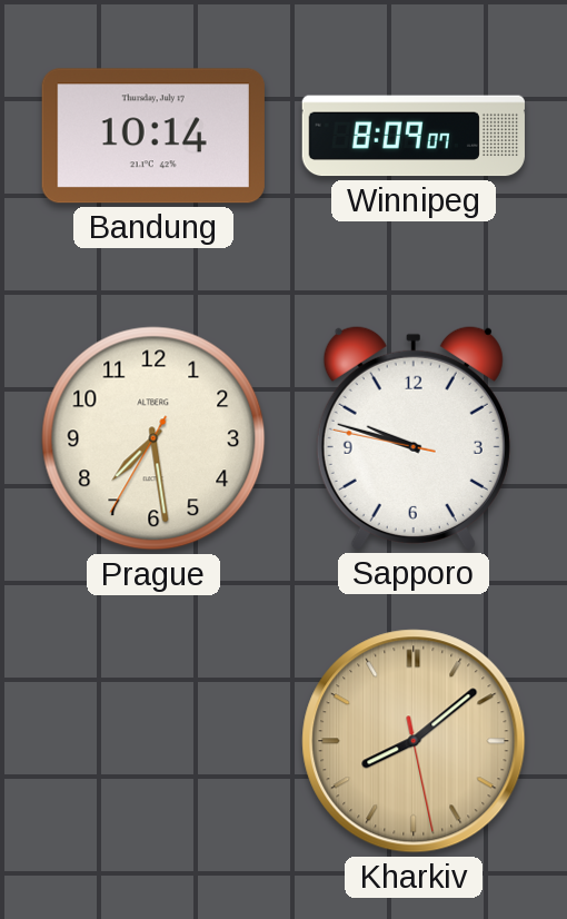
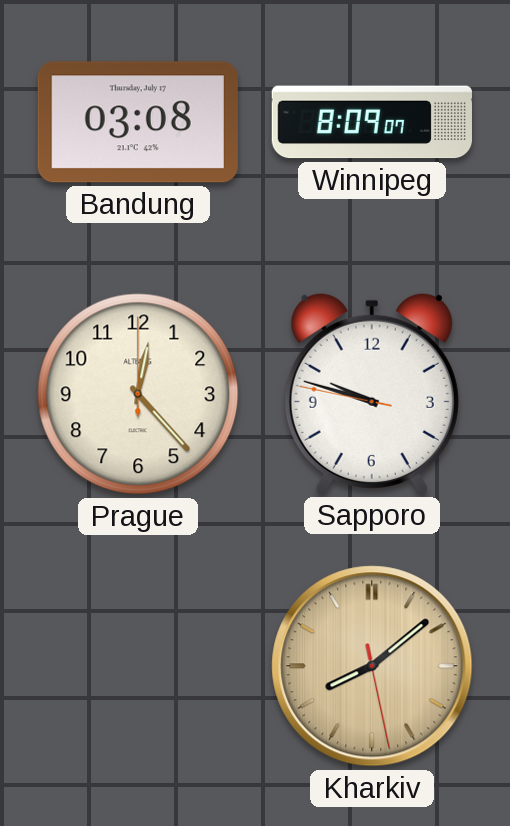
Bandung: 10:14 -> 03:08 (138, 122)
Prague: 7:28 -> 12:23 (138, 394)
